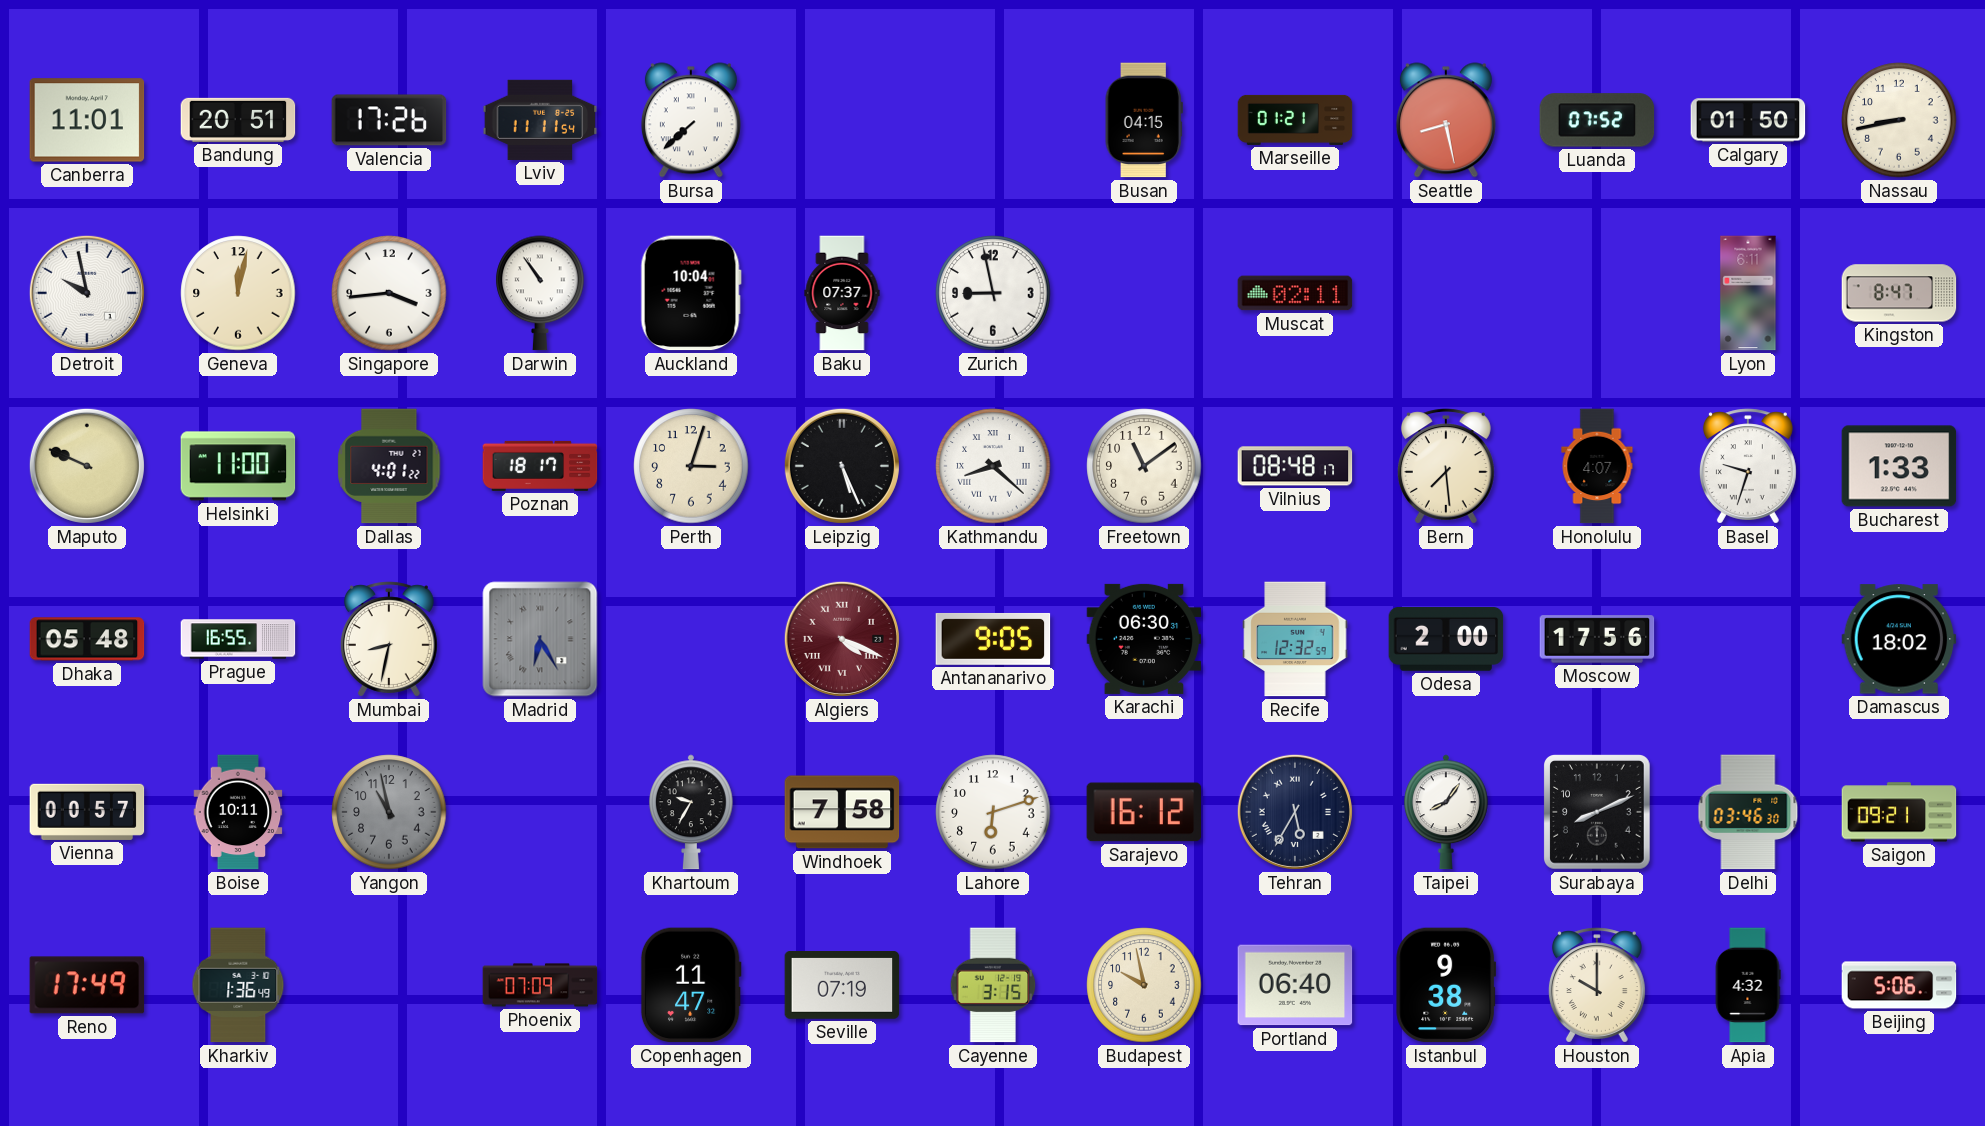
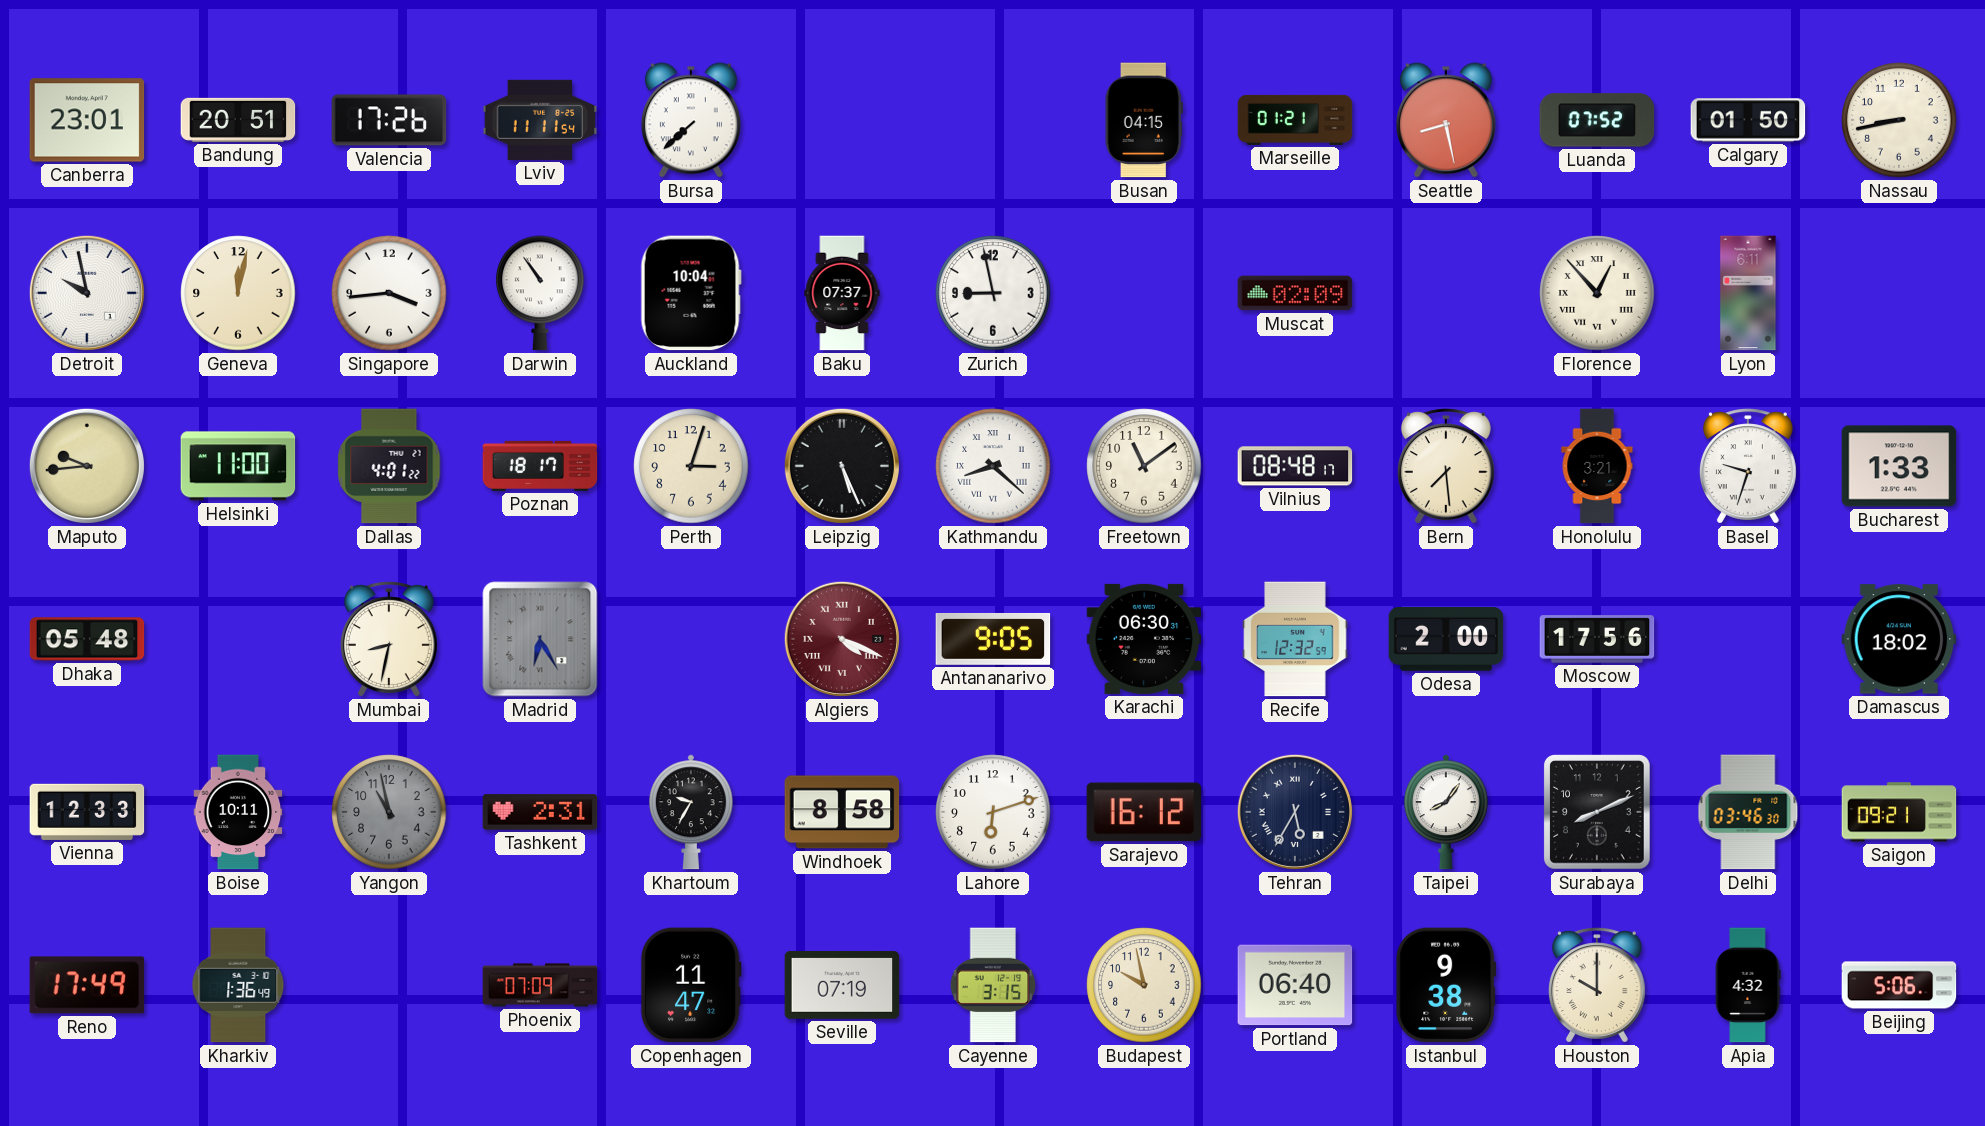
Canberra: 11:01 -> 23:01 (87, 120)
Muscat: 02:11 -> 02:09 (1295, 293)
Florence: none -> 12:53 (1597, 293)
Kingston: 8:47 -> none (1899, 293)
Maputo: 9:49 -> 9:44 (87, 466)
Honolulu: 4:07 -> 3:21 (1597, 466)
Prague: 16:55 -> none (238, 639)
Vienna: 00:57 -> 12:33 (87, 812)
Tashkent: none -> 2:31 (540, 812)
Windhoek: 7:58 -> 8:58 (842, 812)
